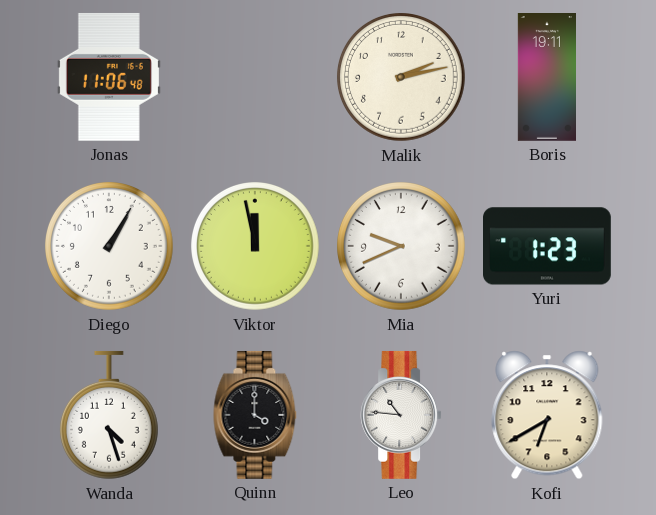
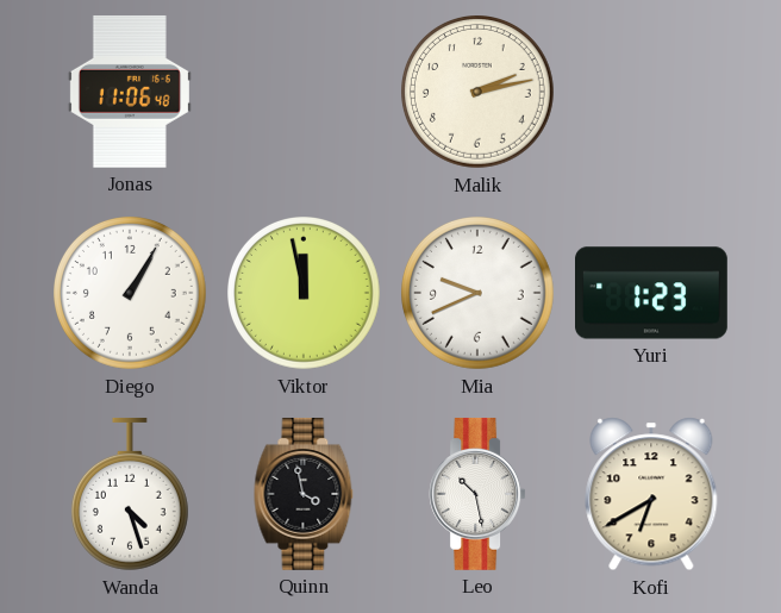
Boris: 19:11 -> none (546, 78)
Quinn: 4:00 -> 3:58 (304, 494)
Leo: 10:46 -> 10:28 (477, 494)
